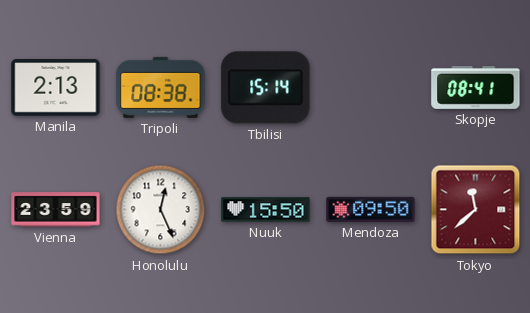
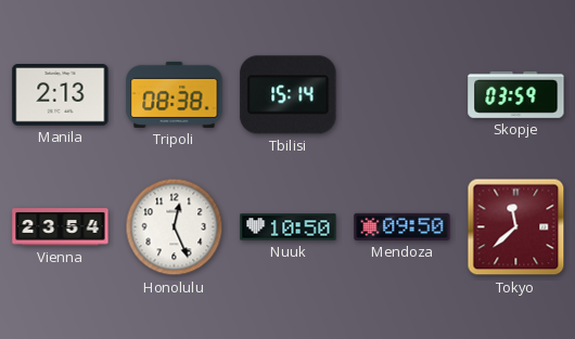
Skopje: 08:41 -> 03:59 (516, 94)
Vienna: 23:59 -> 23:54 (61, 227)
Nuuk: 15:50 -> 10:50 (289, 227)
